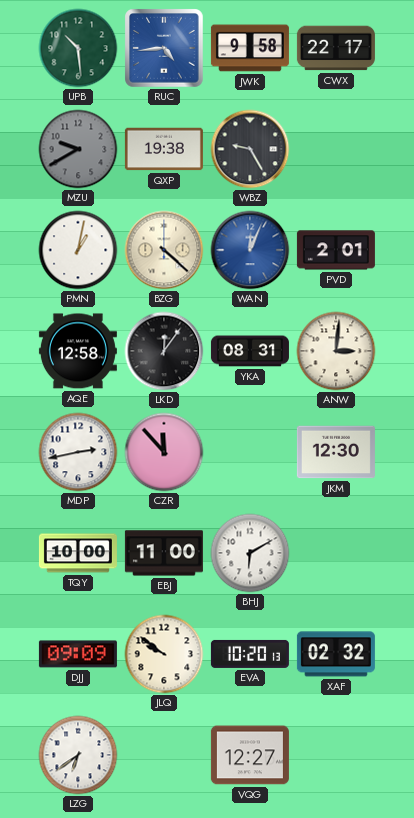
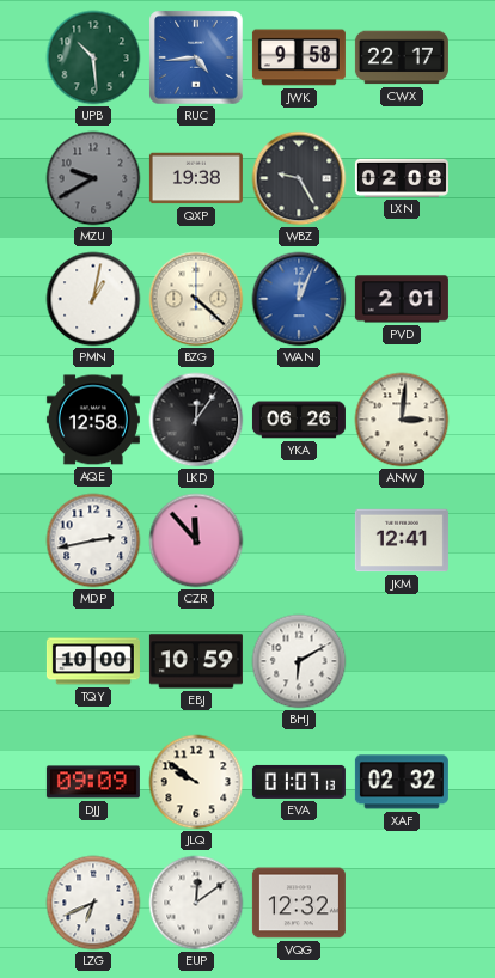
LXN: none -> 02:08 (402, 178)
YKA: 08:31 -> 06:26 (299, 420)
JKM: 12:30 -> 12:41 (402, 540)
EBJ: 11:00 -> 10:59 (196, 661)
EVA: 10:20 -> 01:07 (299, 782)
LZG: 6:39 -> 6:41 (93, 903)
EUP: none -> 12:09 (196, 903)
VQG: 12:27 -> 12:32 (299, 903)
